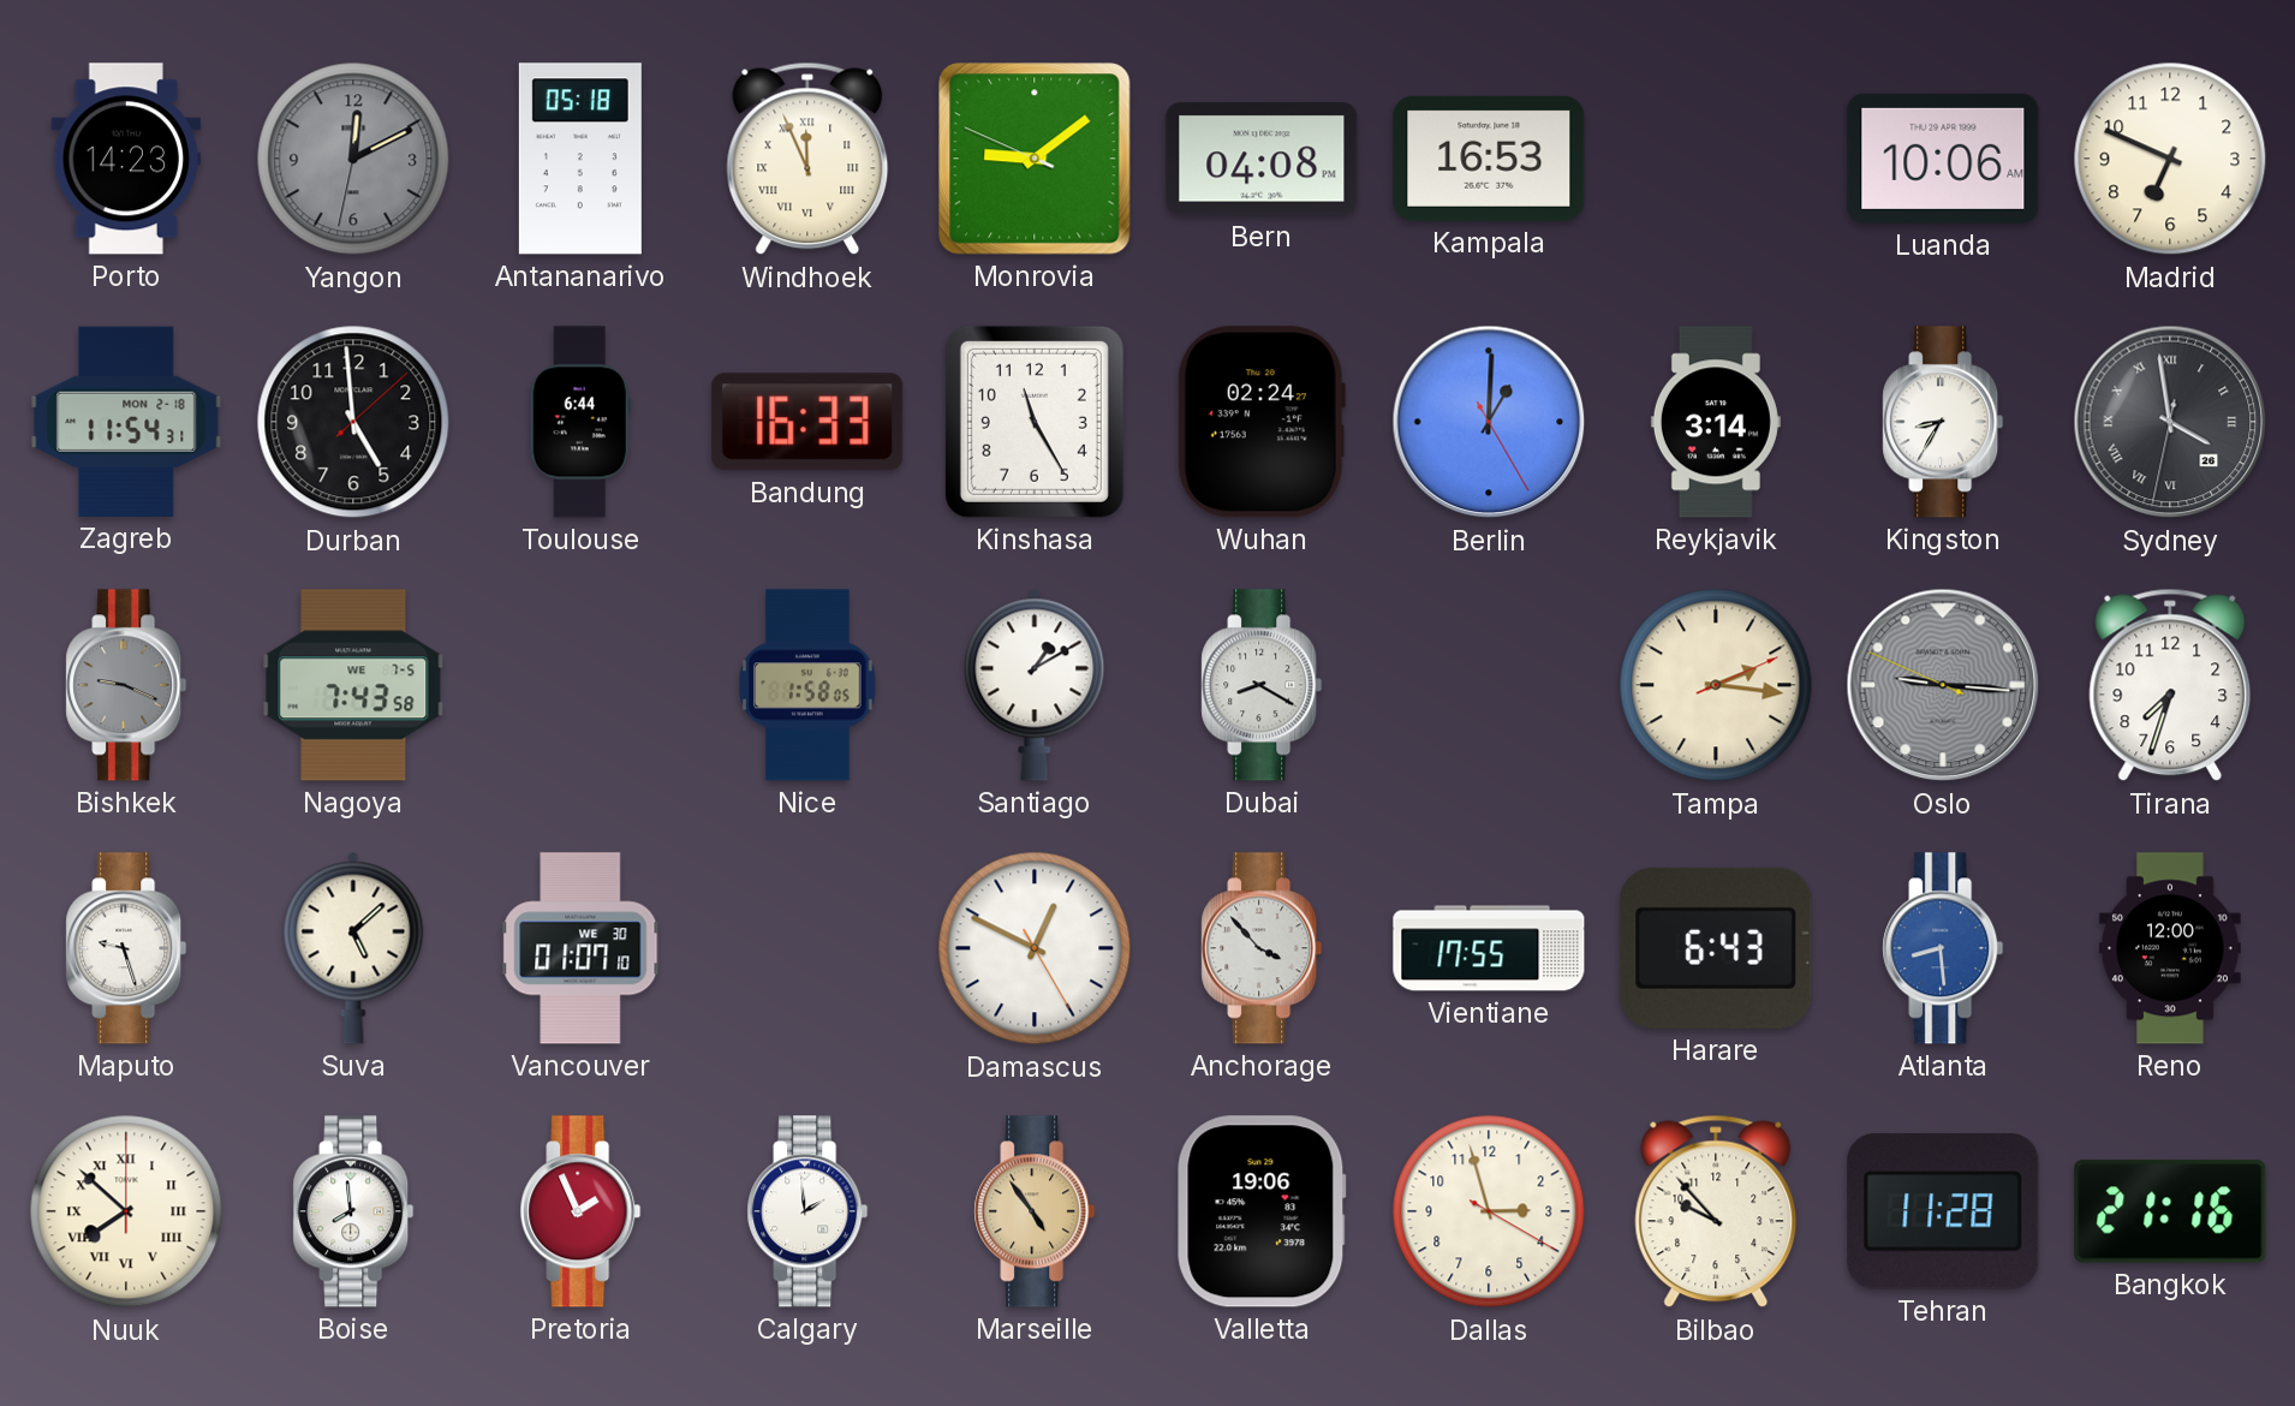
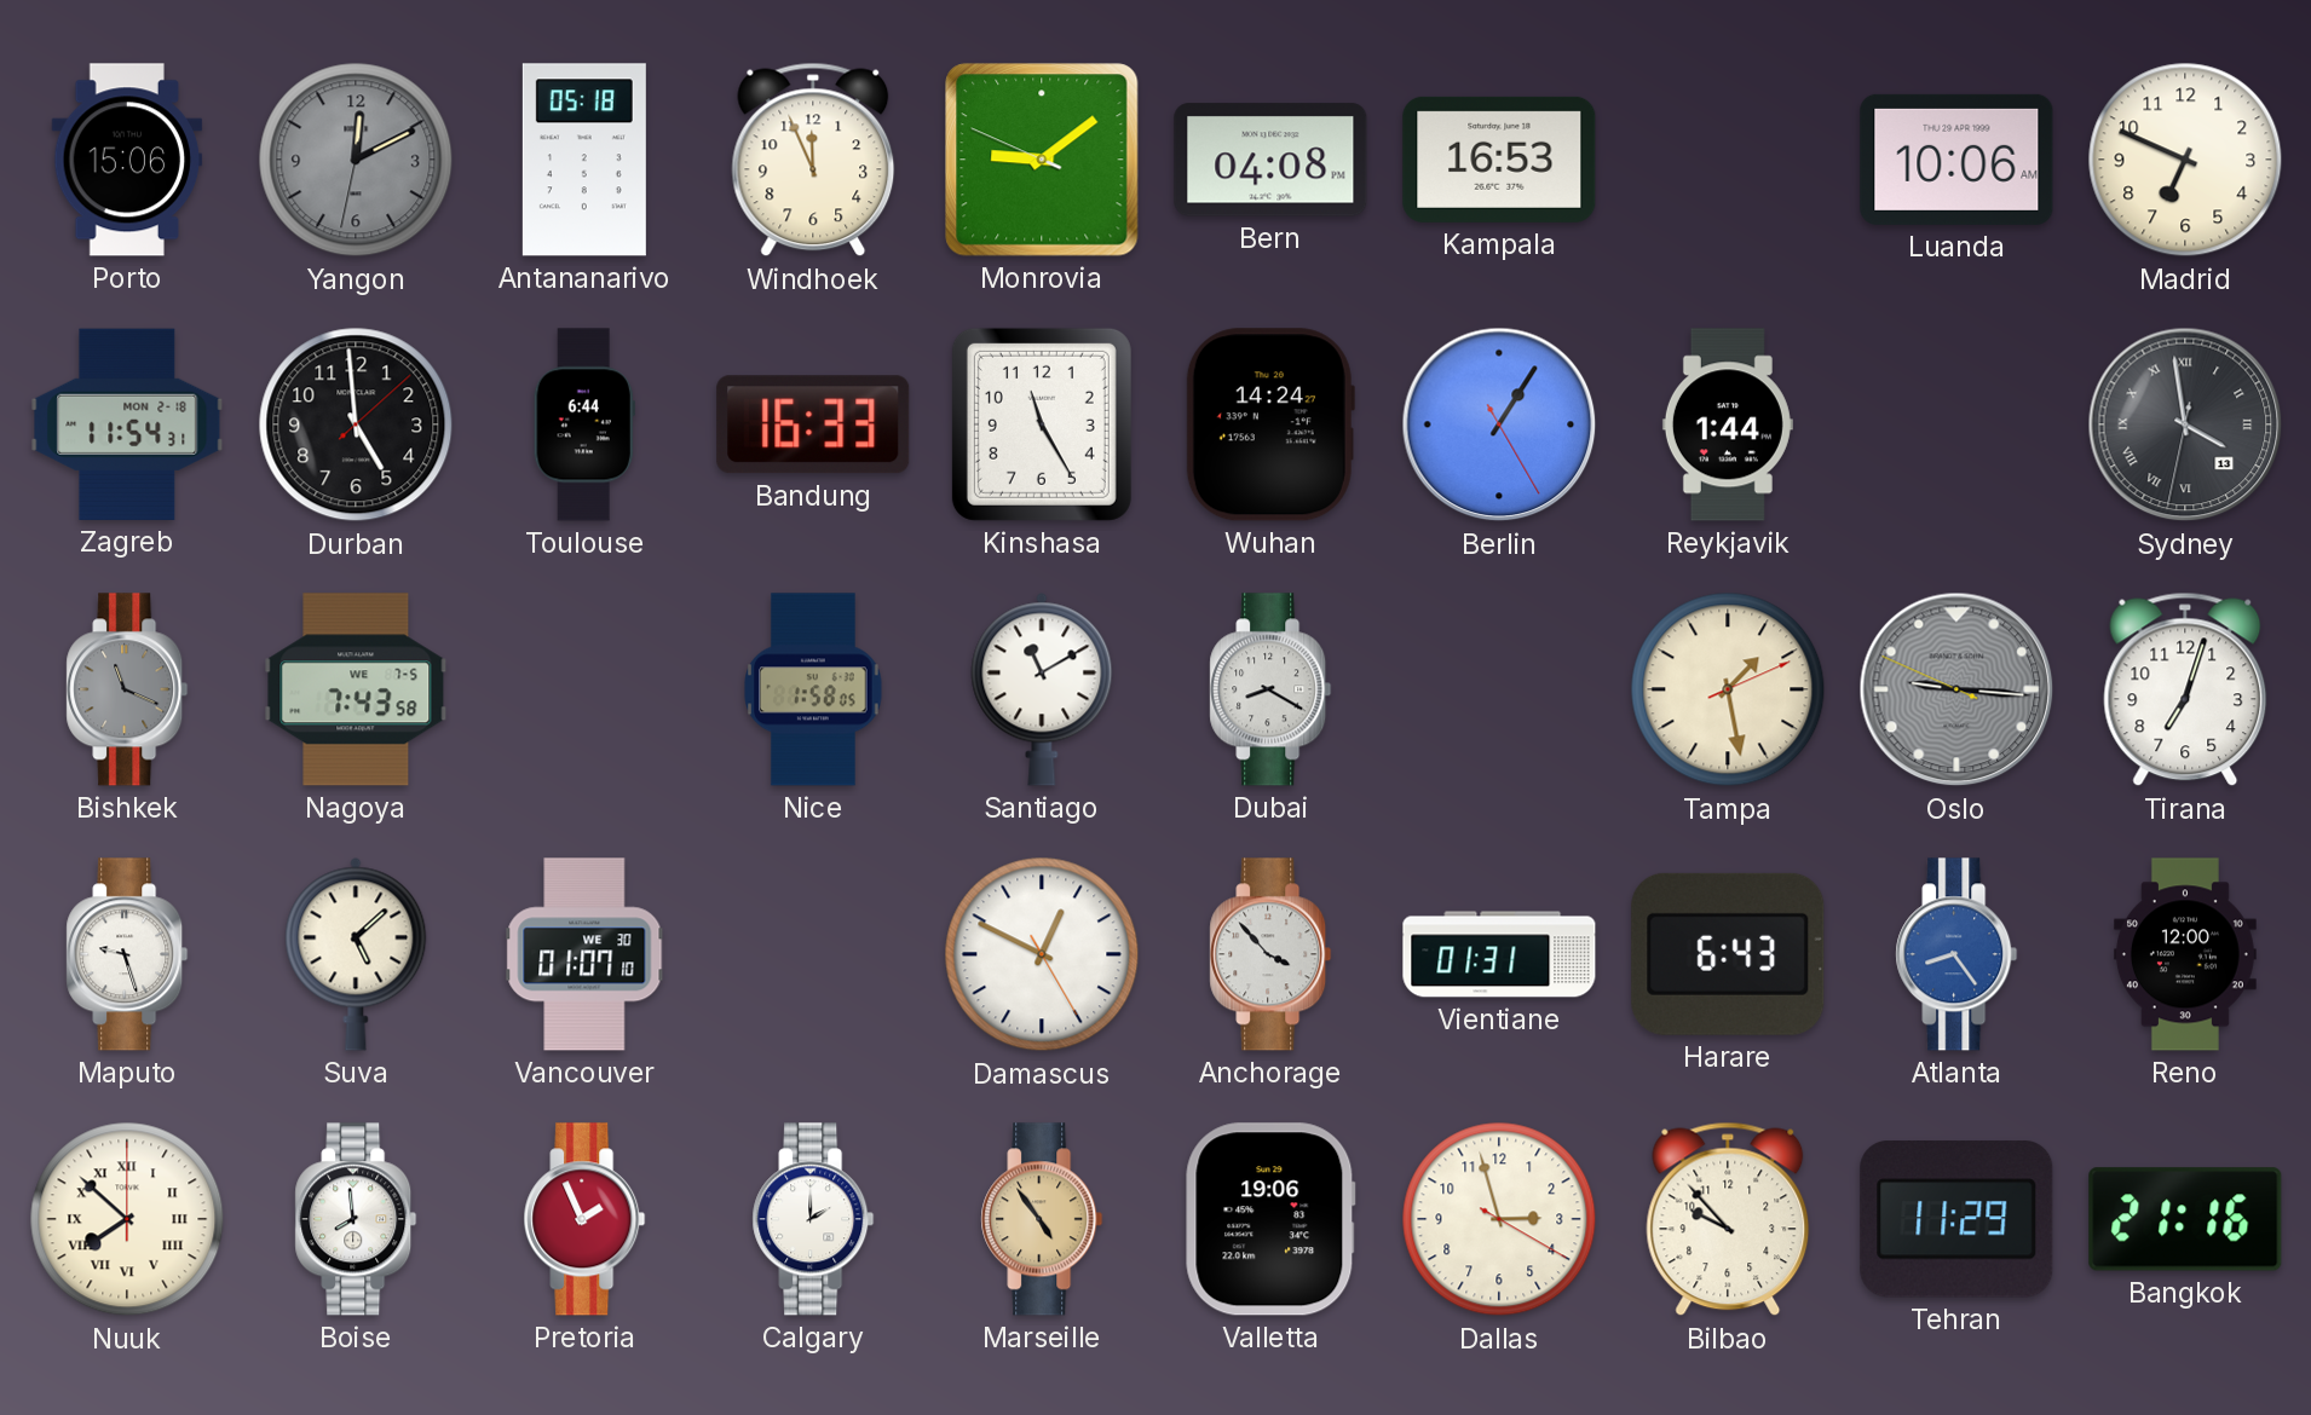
Porto: 14:23 -> 15:06 (127, 160)
Windhoek numerals: Roman -> Arabic (813, 160)
Wuhan: 02:24 -> 14:24 (1270, 424)
Berlin: 1:00 -> 1:05 (1499, 424)
Reykjavik: 3:14 -> 1:44 (1728, 424)
Kingston: 8:35 -> none (1943, 422)
Sydney date: 26 -> 13 (2185, 424)
Bishkek: 9:19 -> 11:19 (127, 689)
Santiago: 1:10 -> 11:10 (1042, 689)
Tampa: 2:16 -> 1:28 (1728, 689)
Tirana: 7:33 -> 7:03 (2185, 689)
Vientiane: 17:55 -> 01:31 (1499, 954)
Atlanta: 8:29 -> 8:24 (1956, 954)
Calgary: 1:59 -> 2:00 (813, 1219)
Tehran: 11:28 -> 11:29 (1956, 1219)
